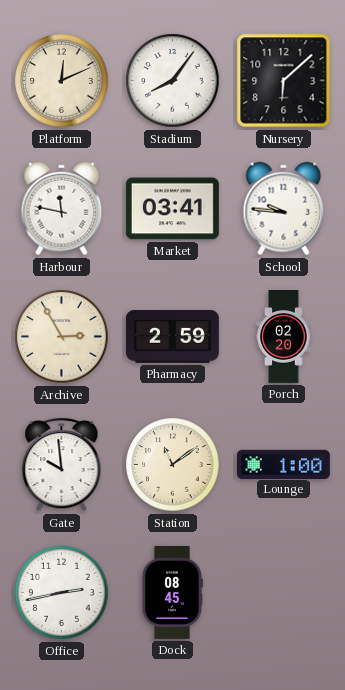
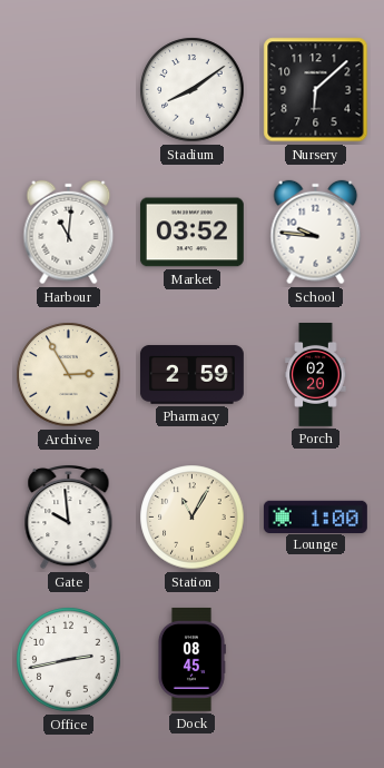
Platform: 12:11 -> none (62, 81)
Stadium: 8:06 -> 8:09 (193, 90)
Harbour: 11:47 -> 11:01 (69, 233)
Market: 03:41 -> 03:52 (191, 233)
Station: 11:09 -> 11:05 (193, 518)
